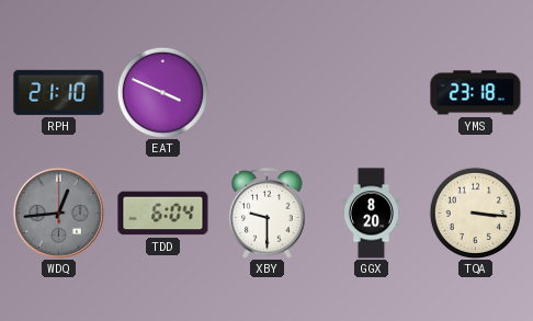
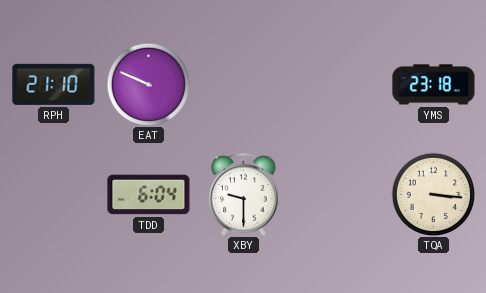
EAT: 3:49 -> 9:49 (148, 84)
WDQ: 12:44 -> none (58, 213)
GGX: 8:20 -> none (371, 214)
